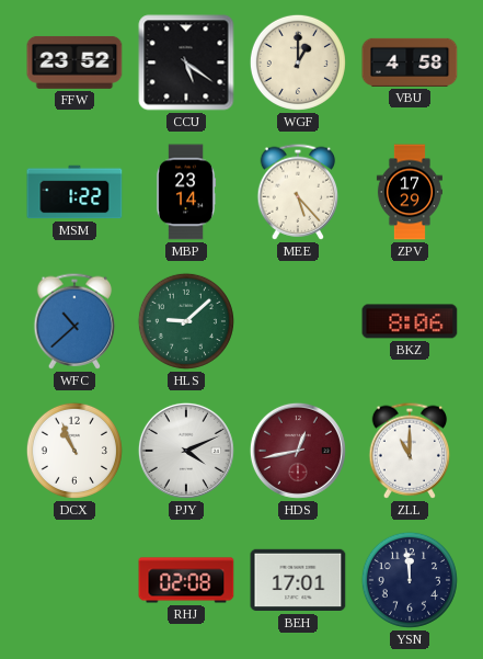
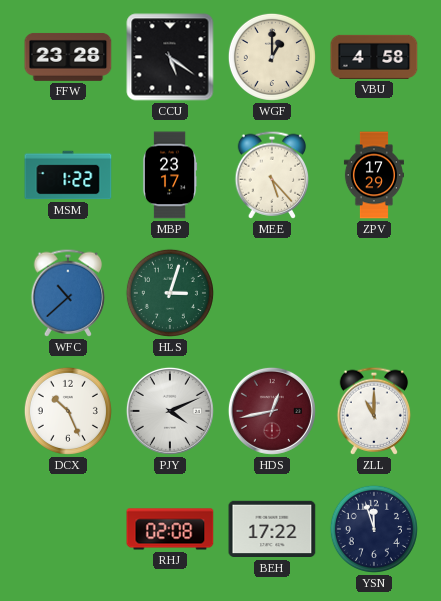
FFW: 23:52 -> 23:28 (68, 57)
MBP: 23:14 -> 23:17 (170, 175)
HLS: 9:08 -> 3:03 (170, 293)
BKZ: 8:06 -> none (410, 321)
DCX: 10:56 -> 10:26 (68, 411)
BEH: 17:01 -> 17:22 (272, 529)
YSN: 11:59 -> 11:57 (374, 529)
